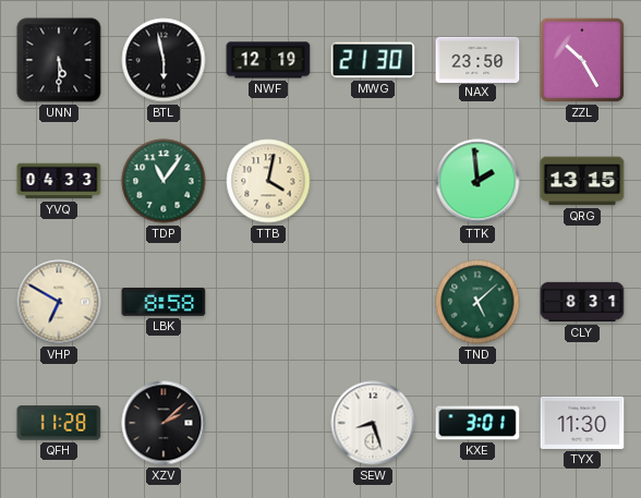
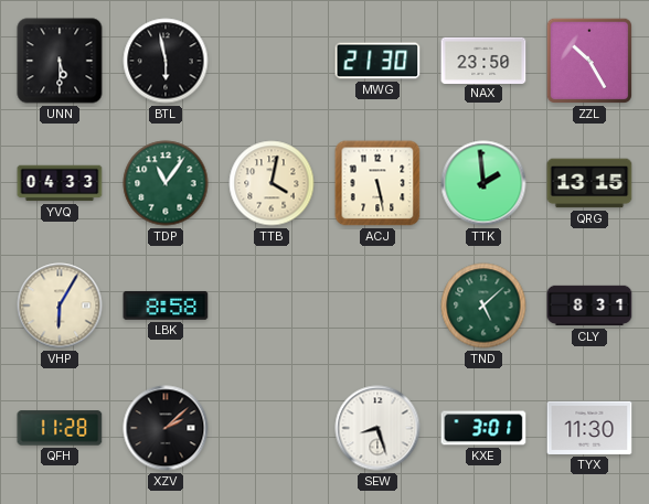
NWF: 12:19 -> none (268, 60)
ACJ: none -> 5:28 (377, 183)
VHP: 6:50 -> 6:05 (60, 305)
